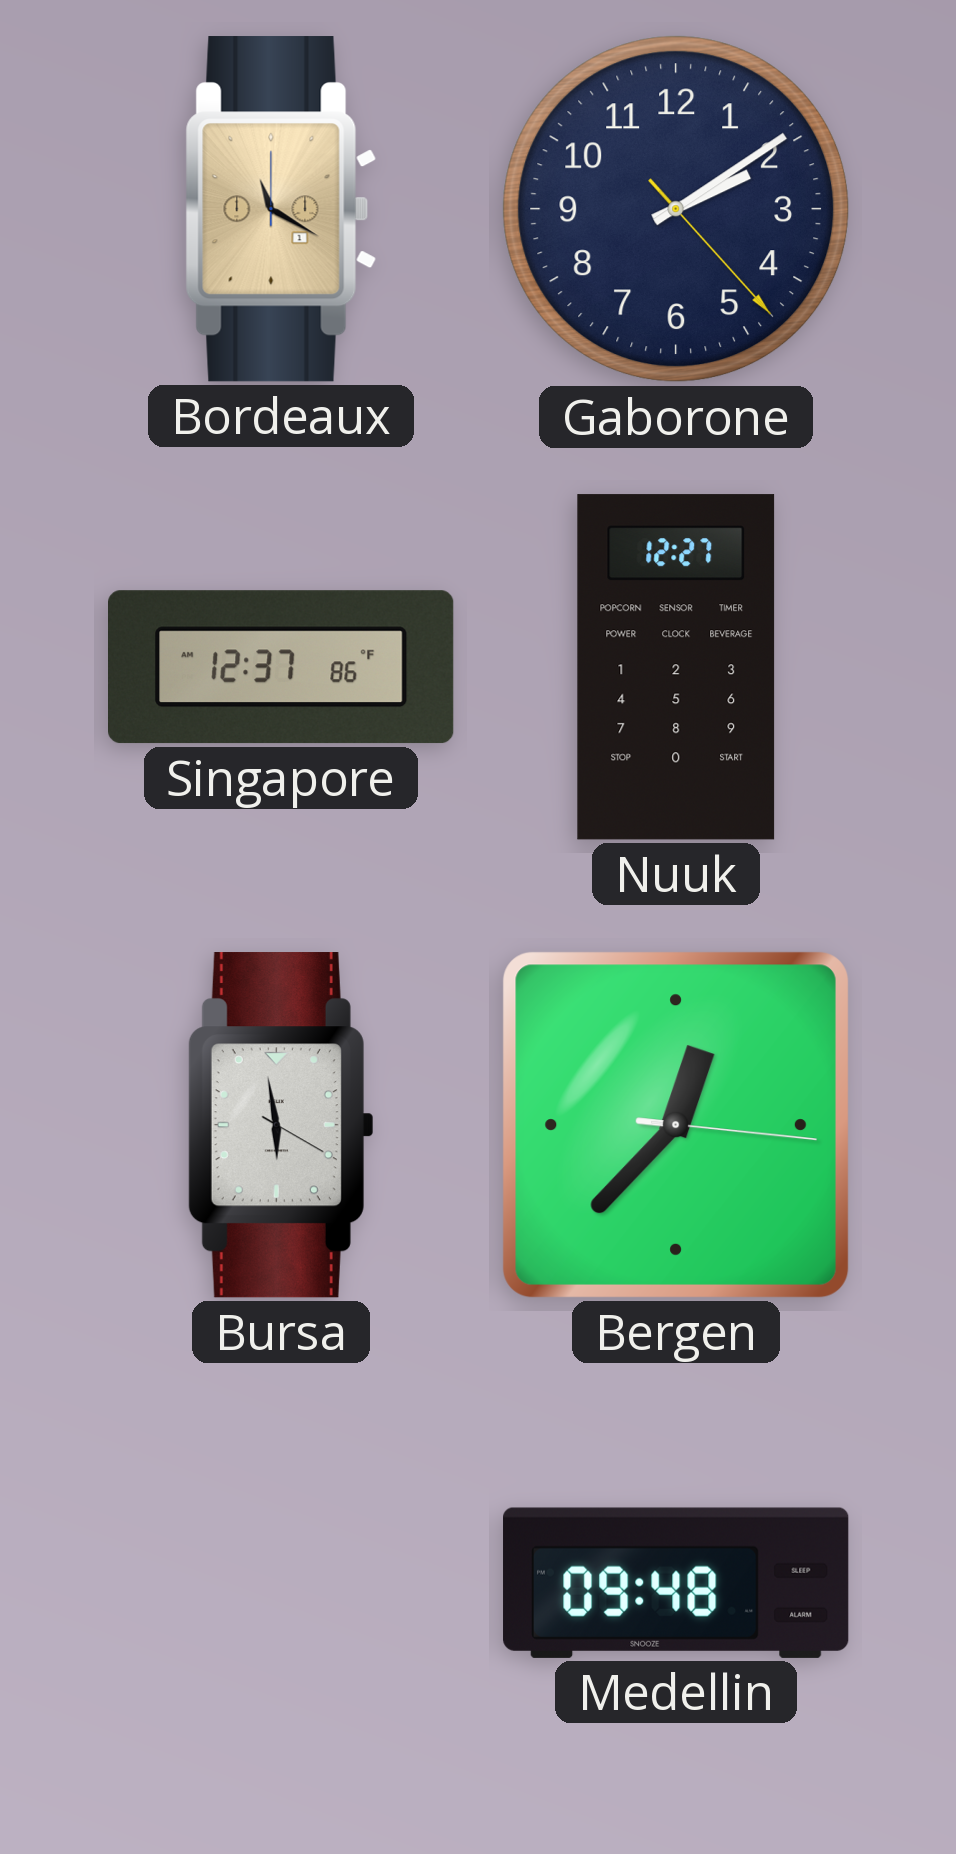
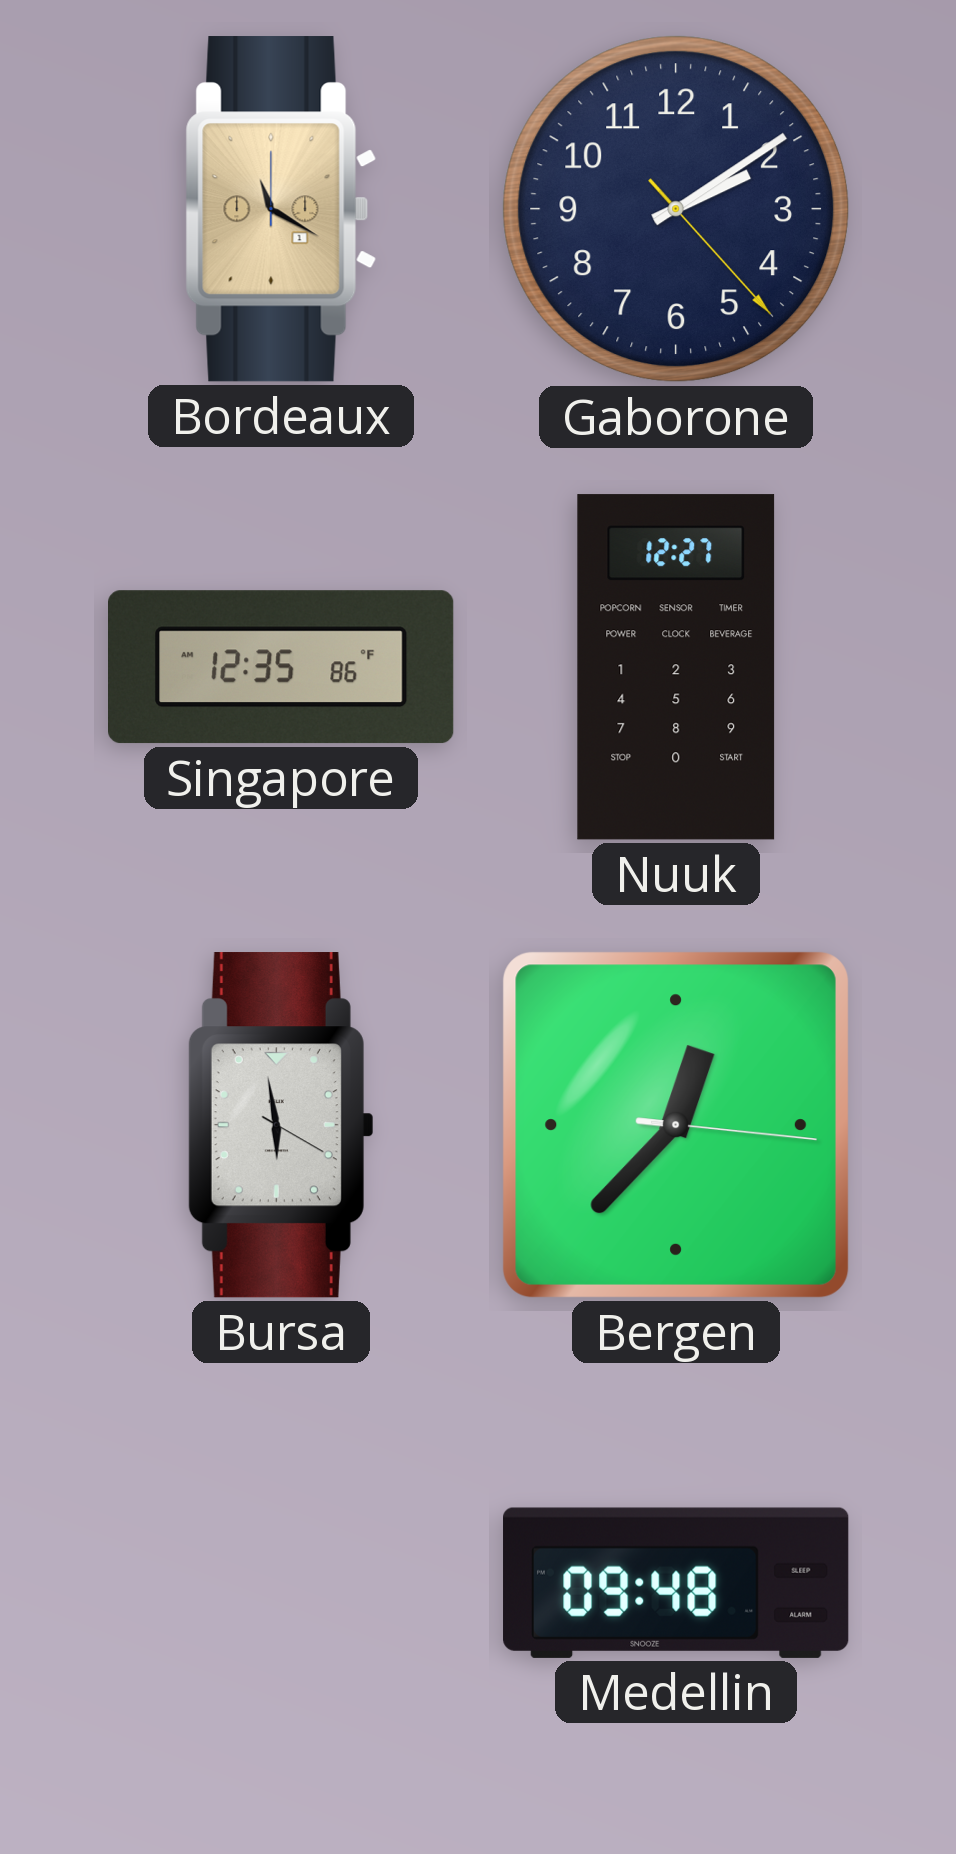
Singapore: 12:37 -> 12:35 (282, 667)
